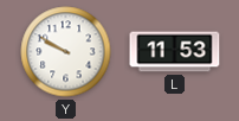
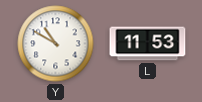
Y: 9:50 -> 10:50 (56, 44)
